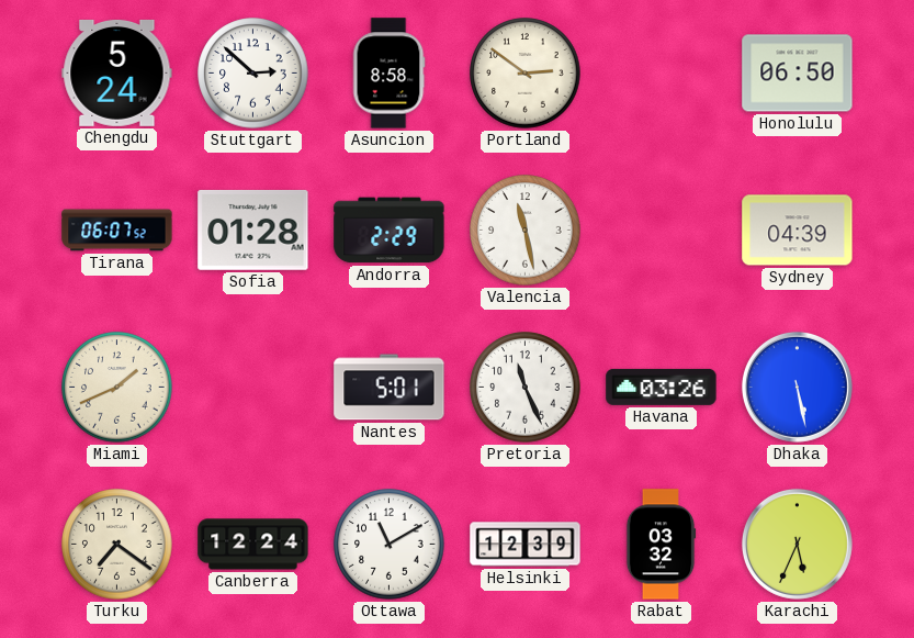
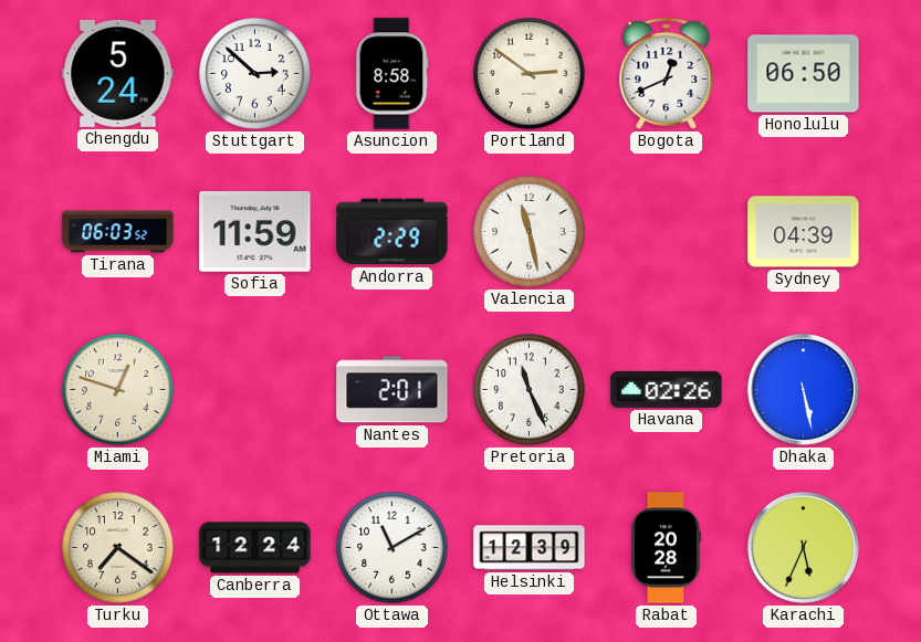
Bogota: none -> 12:41 (667, 73)
Tirana: 06:07 -> 06:03 (118, 232)
Sofia: 01:28 -> 11:59 (255, 231)
Miami: 1:41 -> 12:48 (118, 390)
Nantes: 5:01 -> 2:01 (393, 390)
Havana: 03:26 -> 02:26 (667, 389)
Rabat: 03:32 -> 20:28 (666, 548)
